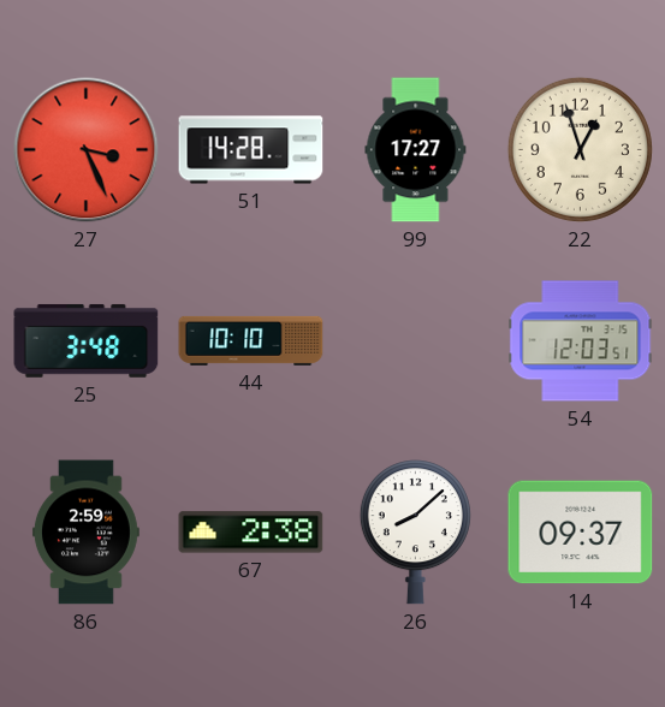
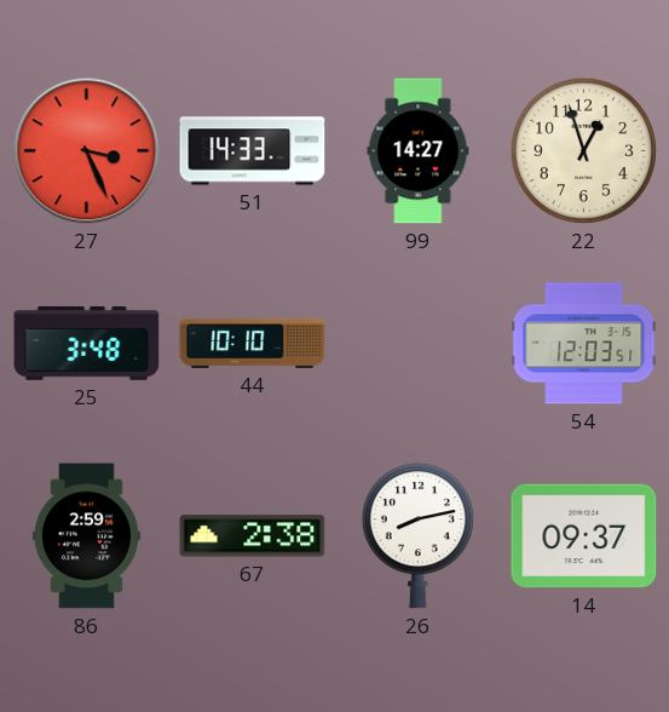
51: 14:28 -> 14:33 (253, 151)
99: 17:27 -> 14:27 (419, 151)
26: 8:08 -> 8:13 (417, 536)
